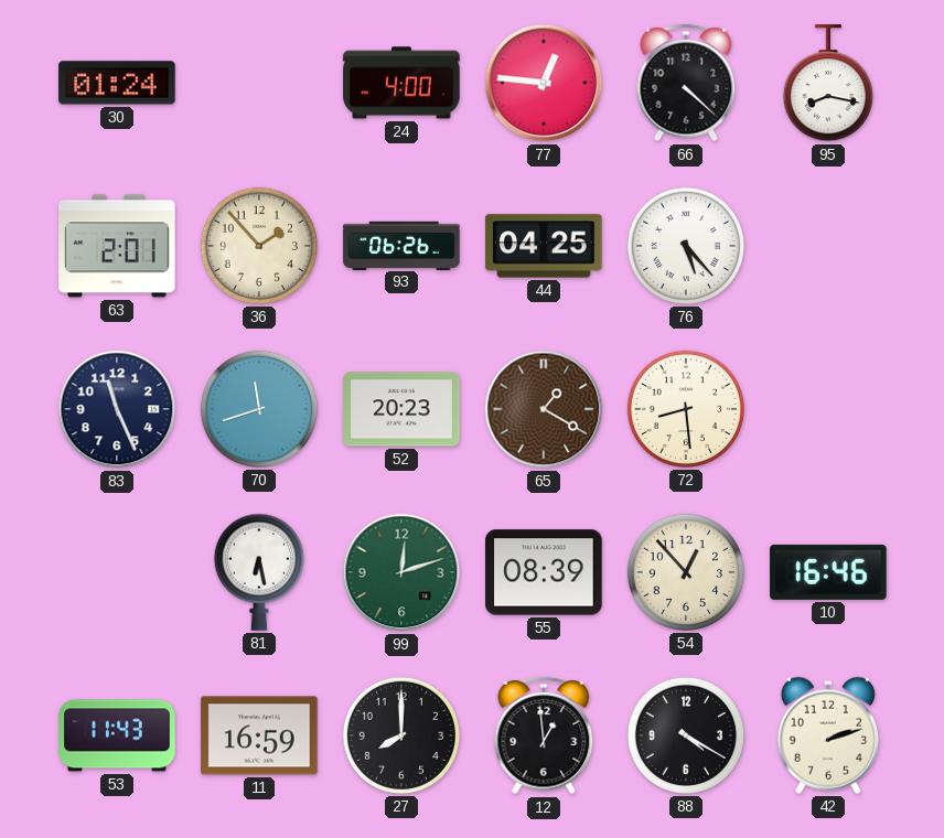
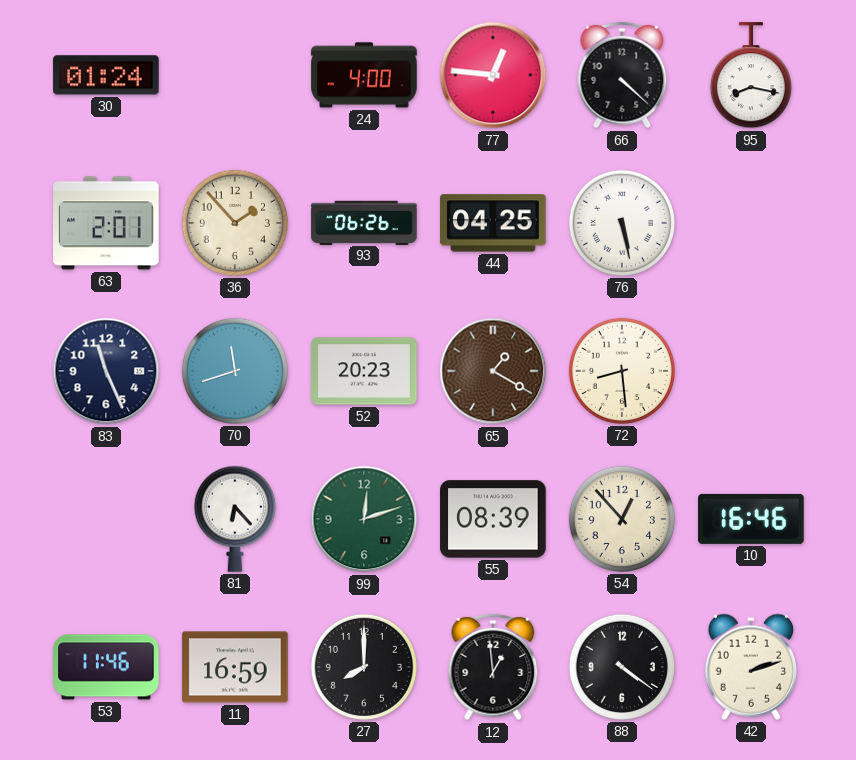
76: 5:23 -> 5:28 (622, 223)
81: 6:28 -> 6:23 (235, 519)
53: 11:43 -> 11:46 (106, 667)
88: 4:20 -> 4:21 (622, 667)
